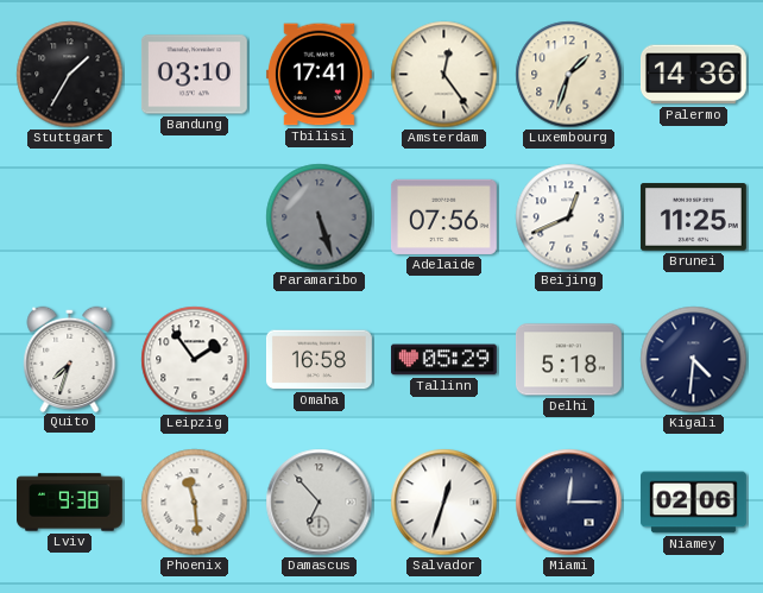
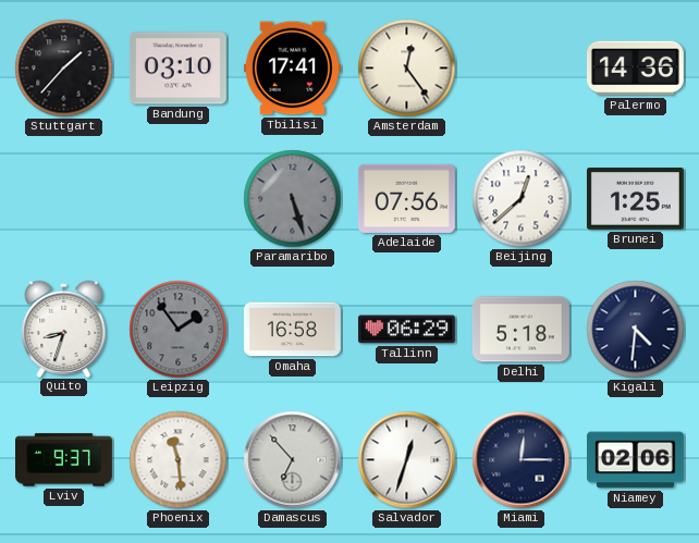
Stuttgart: 1:35 -> 1:37 (64, 69)
Luxembourg: 1:33 -> none (569, 75)
Beijing: 12:41 -> 12:38 (522, 199)
Brunei: 11:25 -> 1:25 (635, 199)
Quito: 7:33 -> 8:33 (64, 329)
Leipzig dial: white -> grey (179, 330)
Tallinn: 05:29 -> 06:29 (406, 330)
Lviv: 9:38 -> 9:37 (64, 460)
